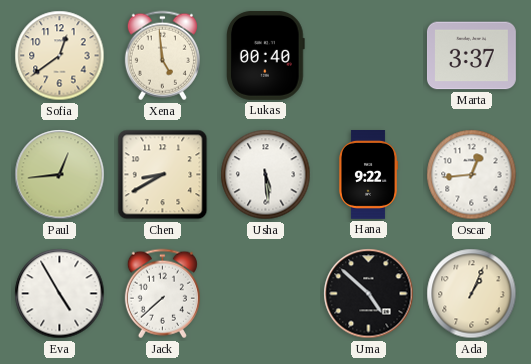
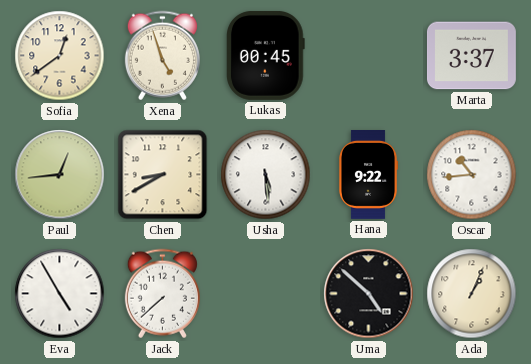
Xena: 4:59 -> 4:57 (162, 56)
Lukas: 00:40 -> 00:45 (266, 55)
Oscar: 12:44 -> 10:44 (472, 175)
